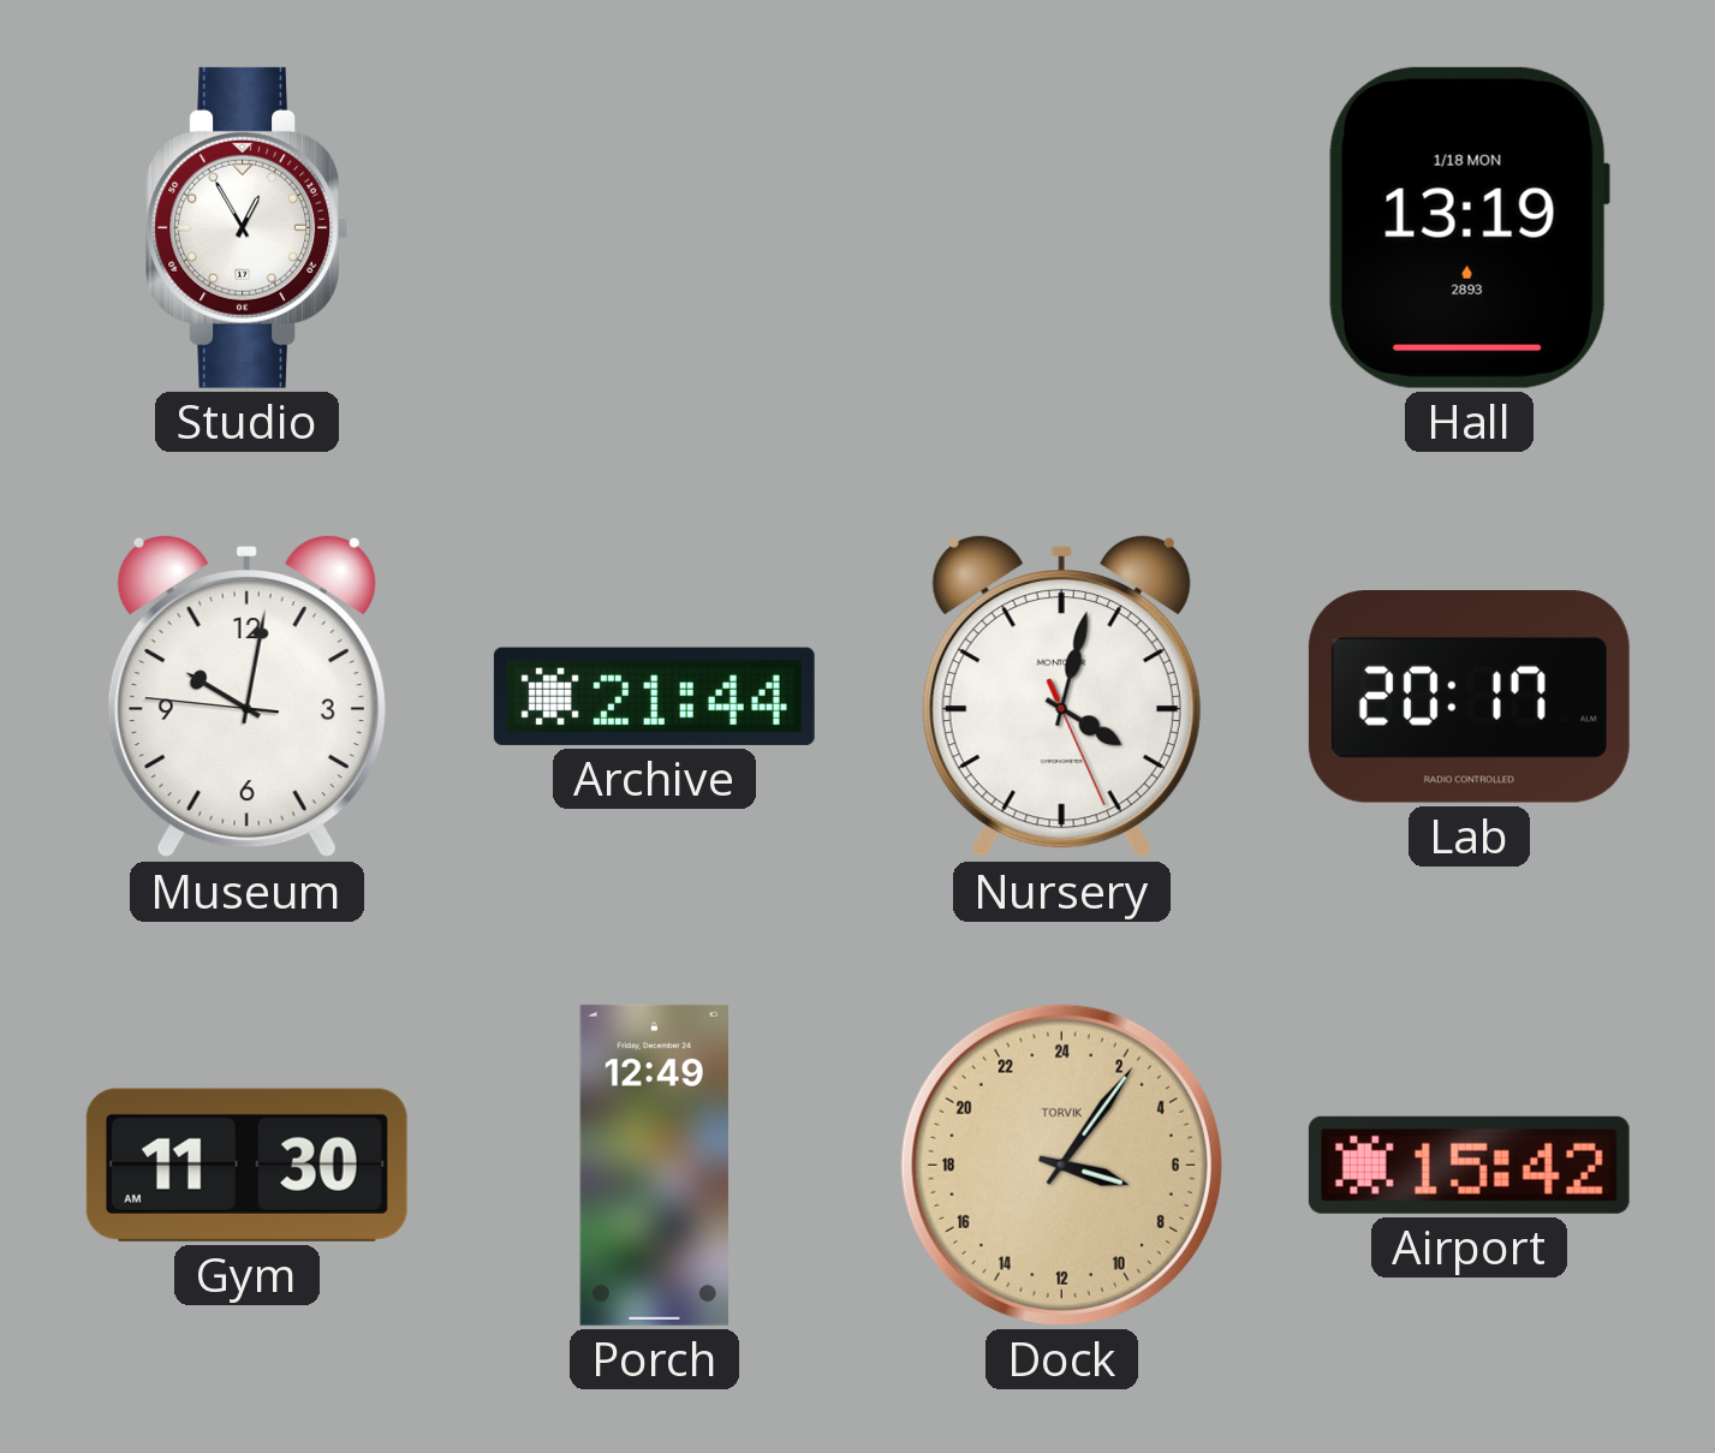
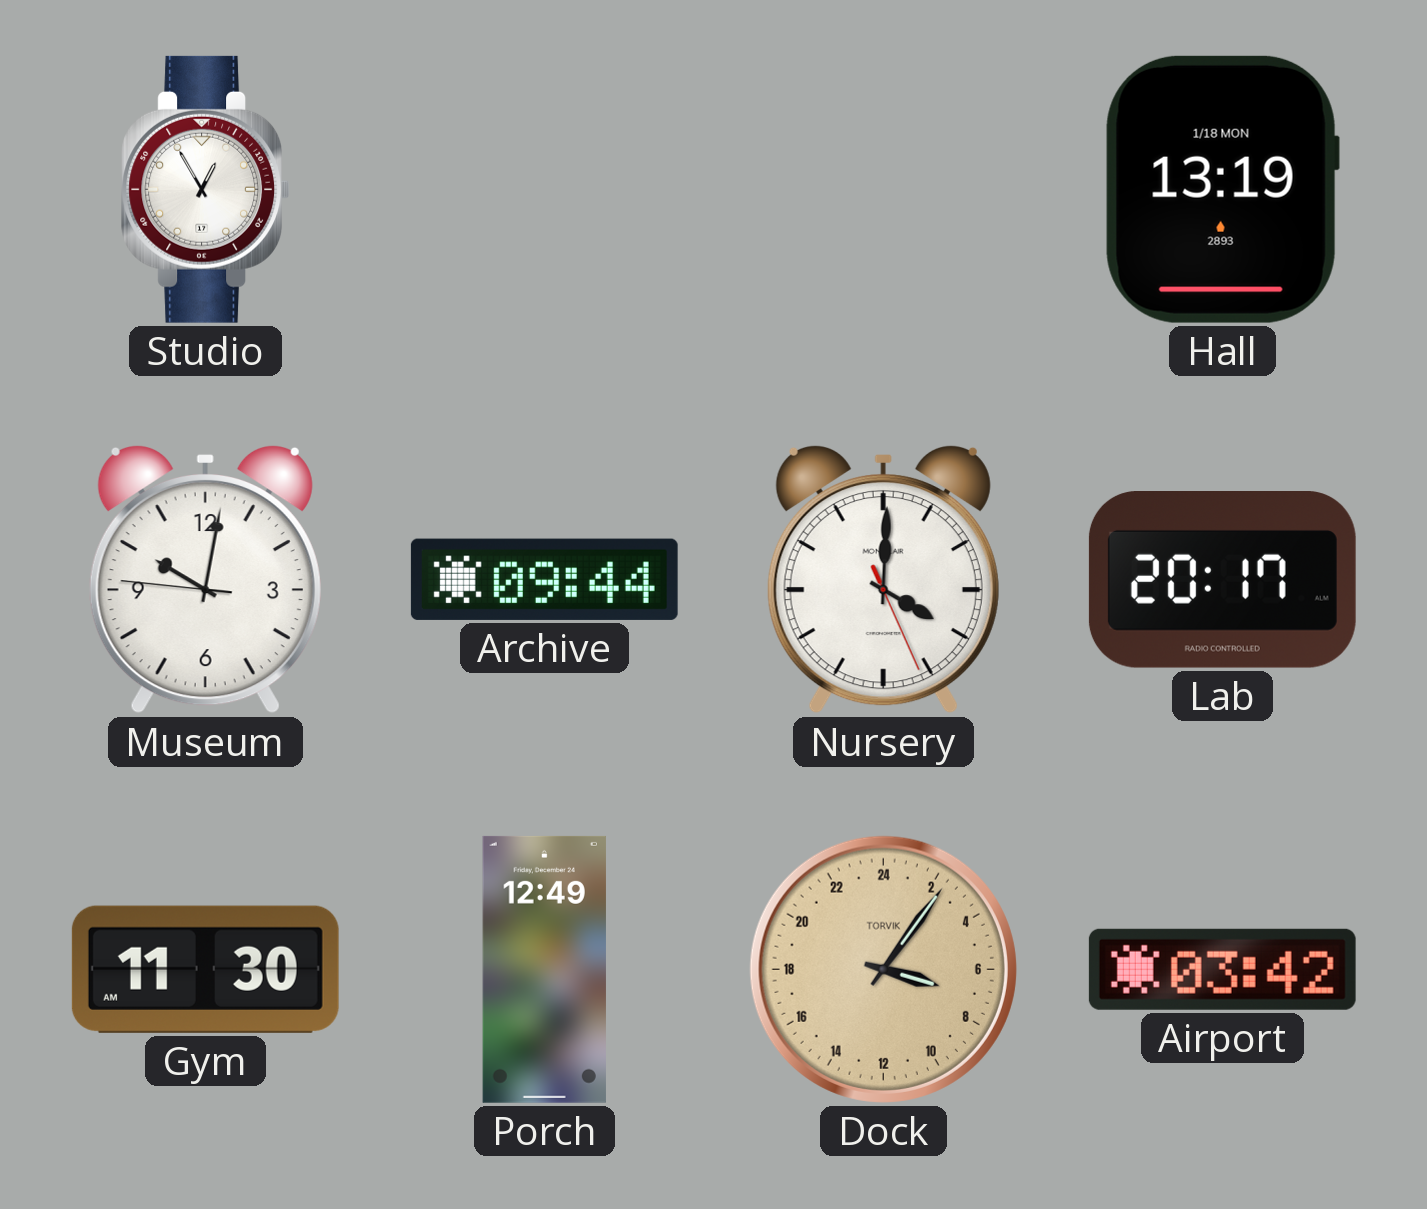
Archive: 21:44 -> 09:44 (544, 579)
Nursery: 4:02 -> 4:00 (883, 579)
Airport: 15:42 -> 03:42 (1222, 969)
